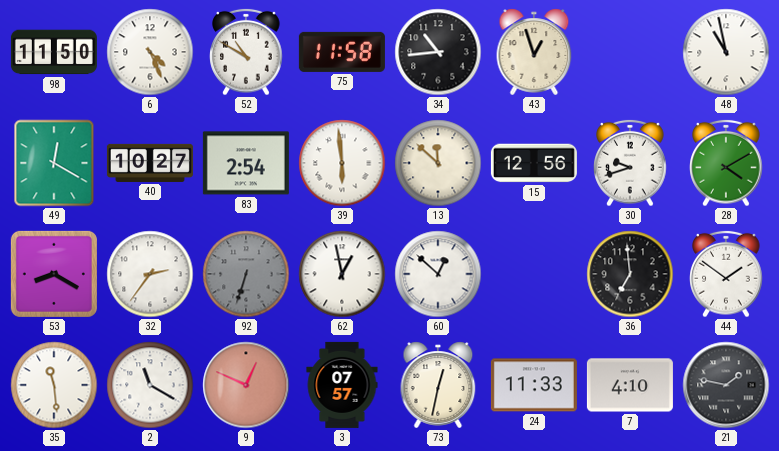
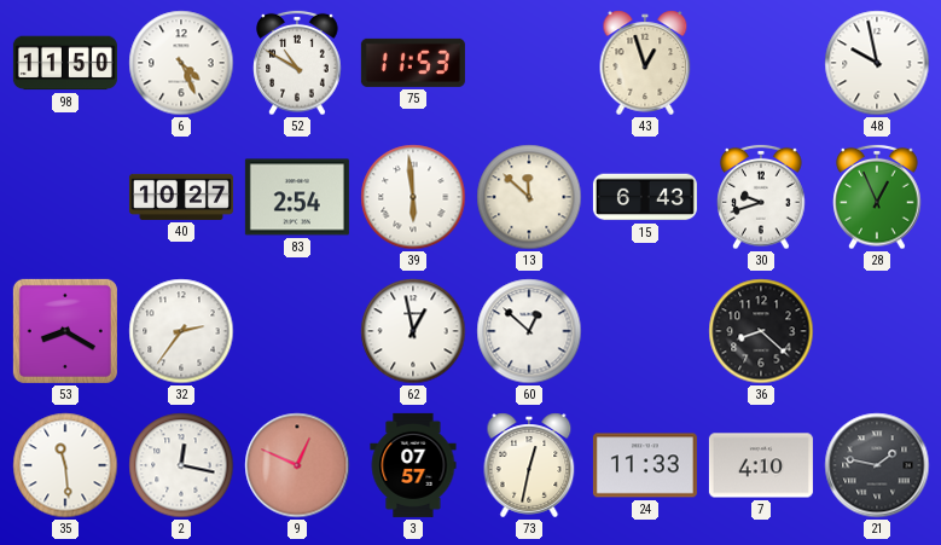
75: 11:58 -> 11:53 (413, 63)
34: 10:44 -> none (438, 52)
48: 10:58 -> 9:58 (877, 63)
49: 12:20 -> none (54, 163)
15: 12:56 -> 6:43 (645, 197)
28: 4:10 -> 12:56 (877, 197)
92: 6:33 -> none (246, 274)
36: 6:59 -> 8:22 (761, 331)
44: 1:51 -> none (726, 274)
2: 11:20 -> 12:17 (181, 465)
